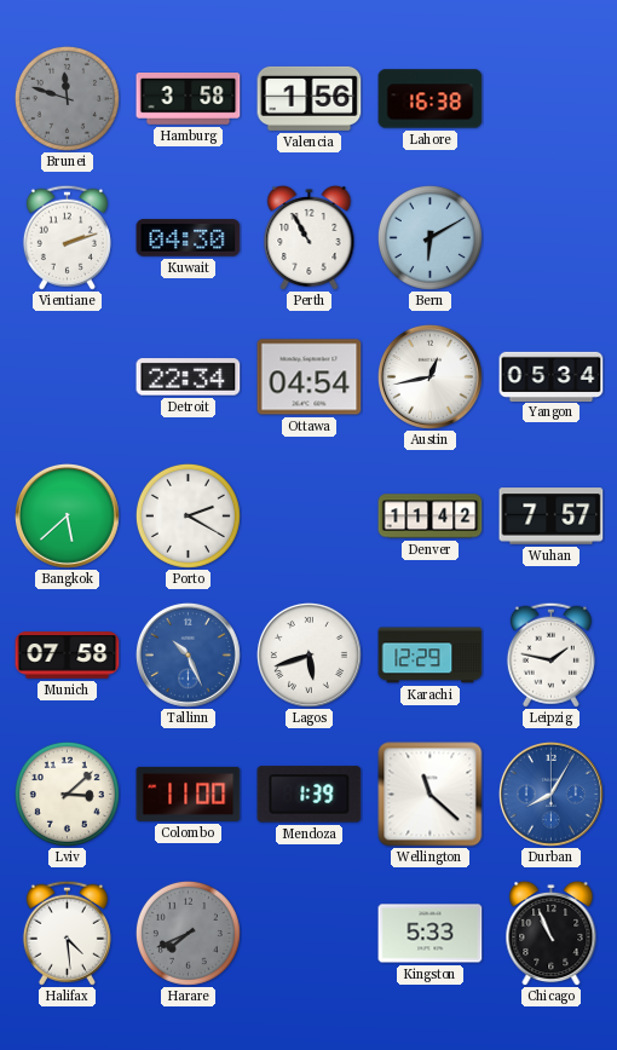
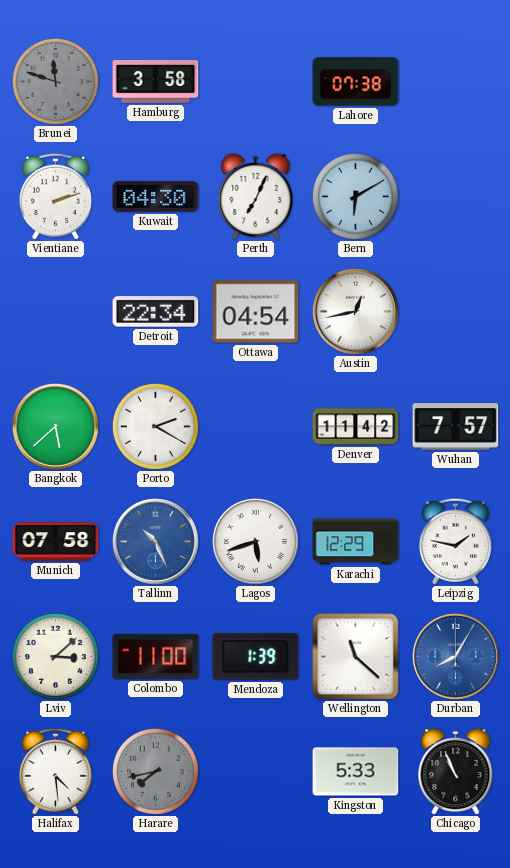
Valencia: 1:56 -> none (310, 98)
Lahore: 16:38 -> 07:38 (356, 82)
Perth: 10:55 -> 7:04 (256, 196)
Yangon: 05:34 -> none (552, 376)
Harare: 7:41 -> 7:43 (155, 771)
